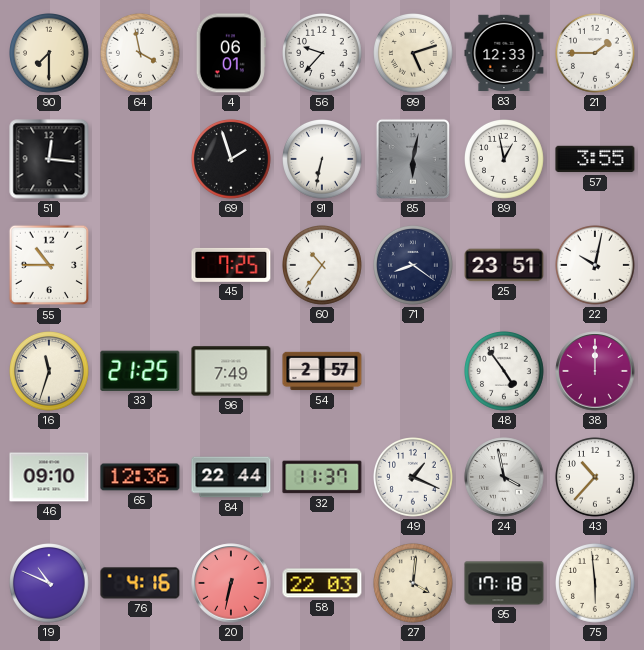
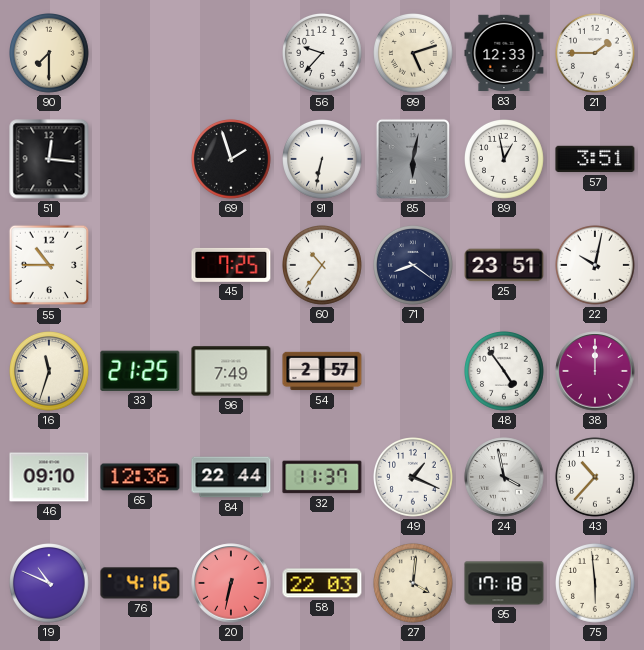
64: 3:58 -> none (141, 54)
4: 06:01 -> none (231, 53)
57: 3:55 -> 3:51 (595, 159)
